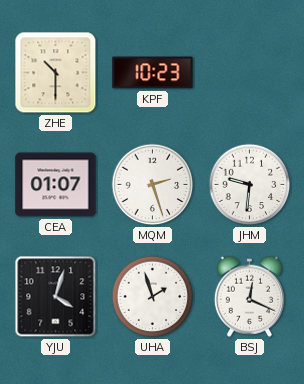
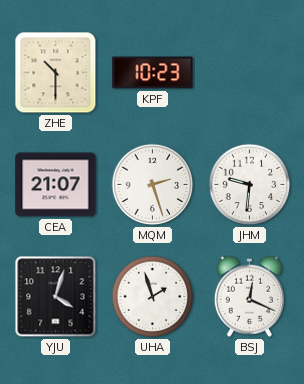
CEA: 01:07 -> 21:07 (56, 185)
